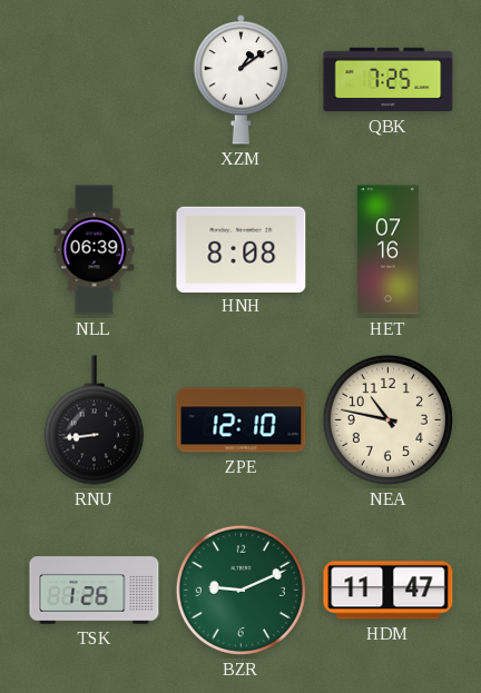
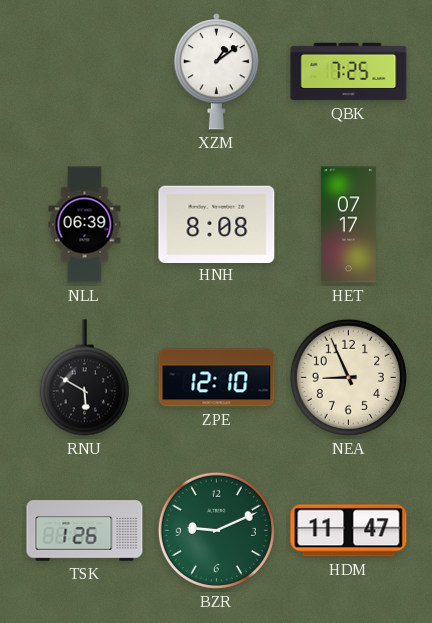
HET: 07:16 -> 07:17 (348, 225)
RNU: 8:44 -> 5:50 (84, 378)
NEA: 10:47 -> 8:56 (348, 377)
